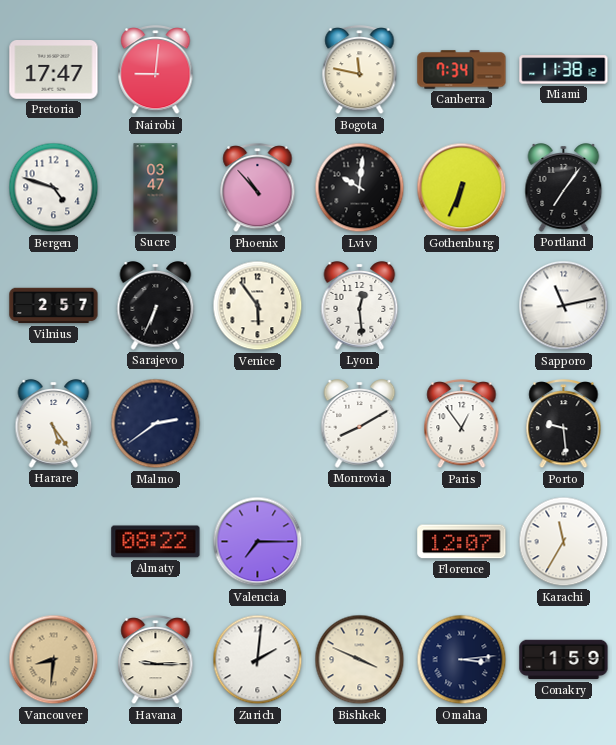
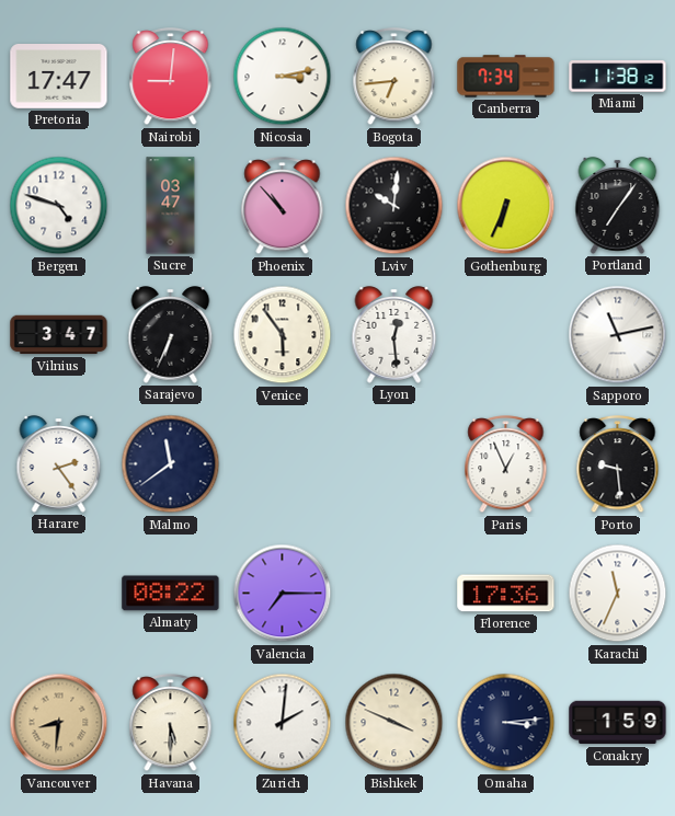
Nicosia: none -> 3:13 (283, 77)
Bogota: 11:47 -> 6:44 (394, 77)
Vilnius: 2:57 -> 3:47 (59, 335)
Harare: 5:24 -> 2:24 (59, 464)
Malmo: 2:39 -> 11:39 (171, 464)
Monrovia: 8:10 -> none (360, 424)
Paris: 12:54 -> 12:56 (506, 464)
Florence: 12:07 -> 17:36 (506, 594)
Karachi: 11:35 -> 11:34 (618, 594)
Havana: 9:15 -> 5:30 (171, 723)
